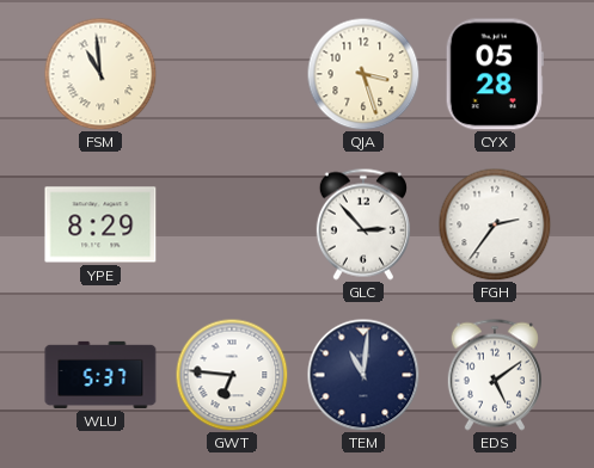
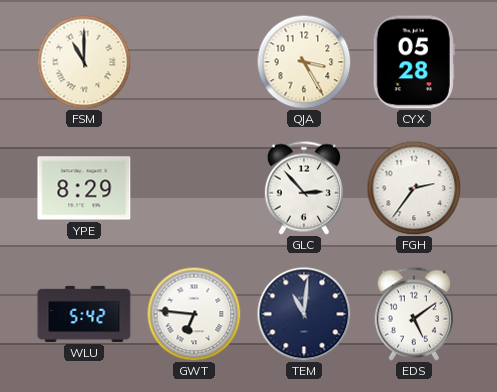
FSM: 10:59 -> 11:00 (84, 62)
QJA: 3:27 -> 3:25 (304, 62)
WLU: 5:37 -> 5:42 (84, 314)
